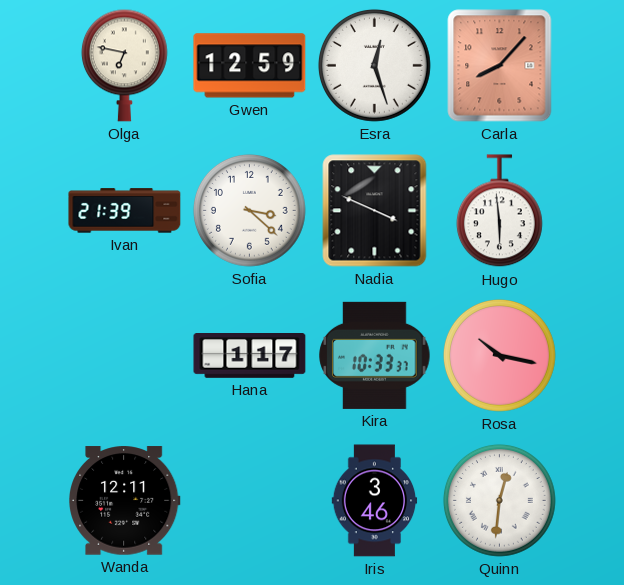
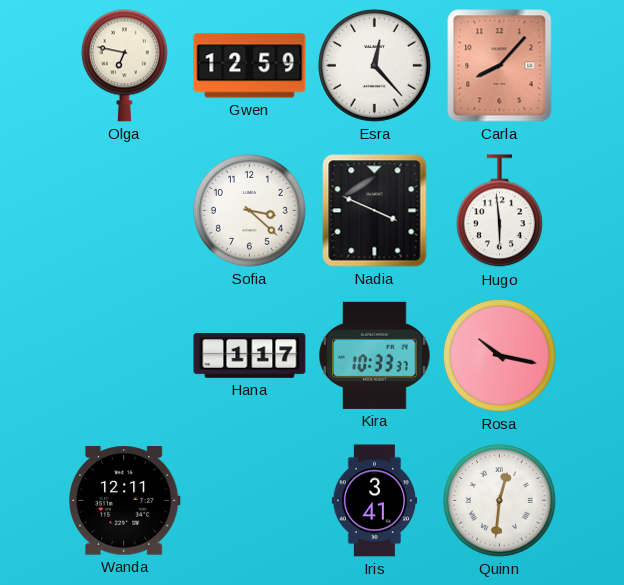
Esra: 12:27 -> 12:23 (374, 65)
Ivan: 21:39 -> none (125, 211)
Iris: 3:46 -> 3:41 (375, 501)
